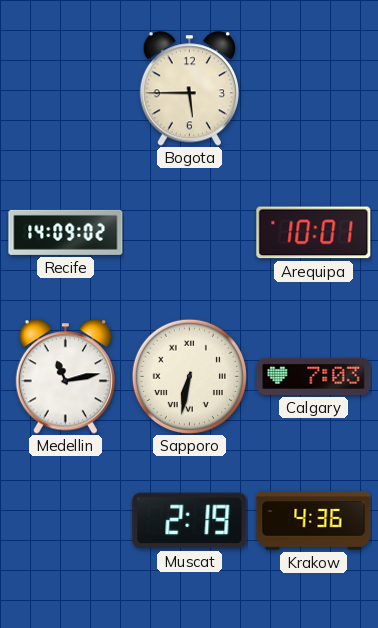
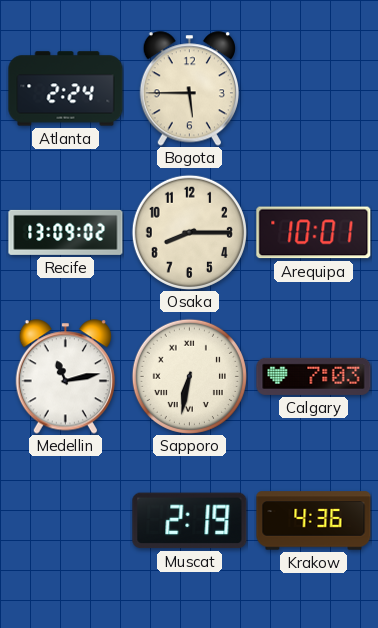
Atlanta: none -> 2:24 (66, 89)
Recife: 14:09 -> 13:09 (66, 232)
Osaka: none -> 8:15 (189, 232)
